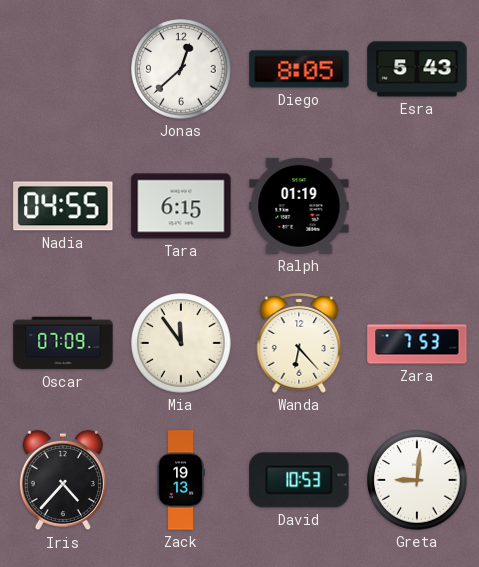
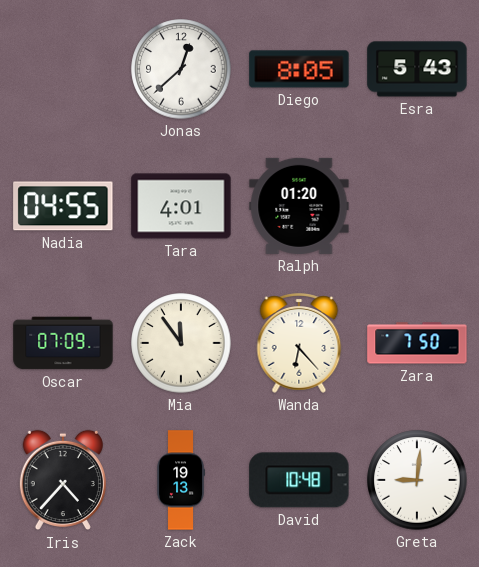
Tara: 6:15 -> 4:01 (181, 206)
Ralph: 01:19 -> 01:20 (299, 206)
Zara: 7:53 -> 7:50 (417, 343)
David: 10:53 -> 10:48 (299, 480)
